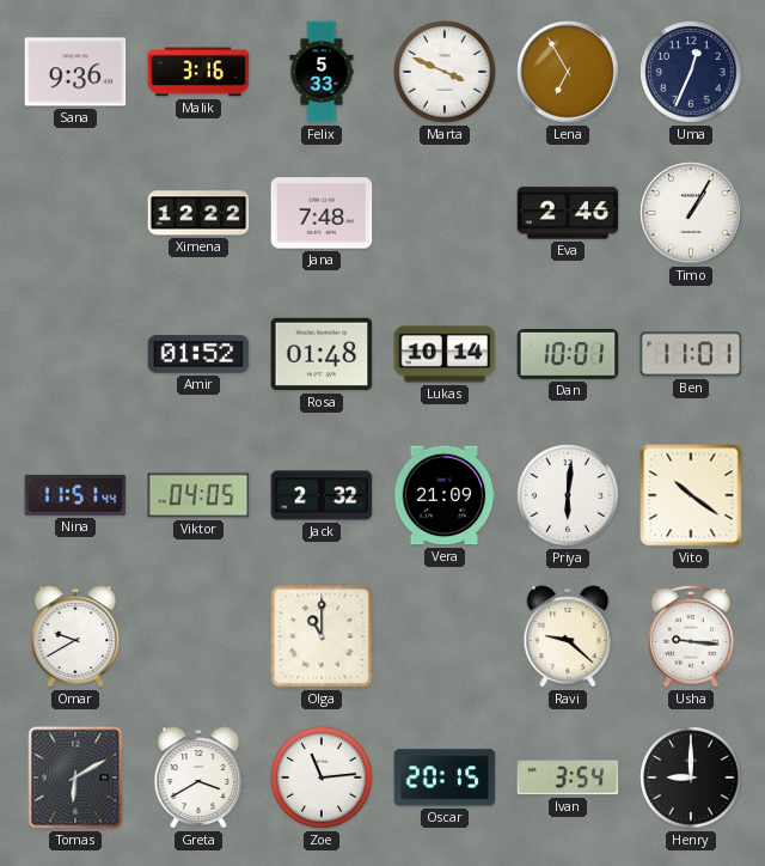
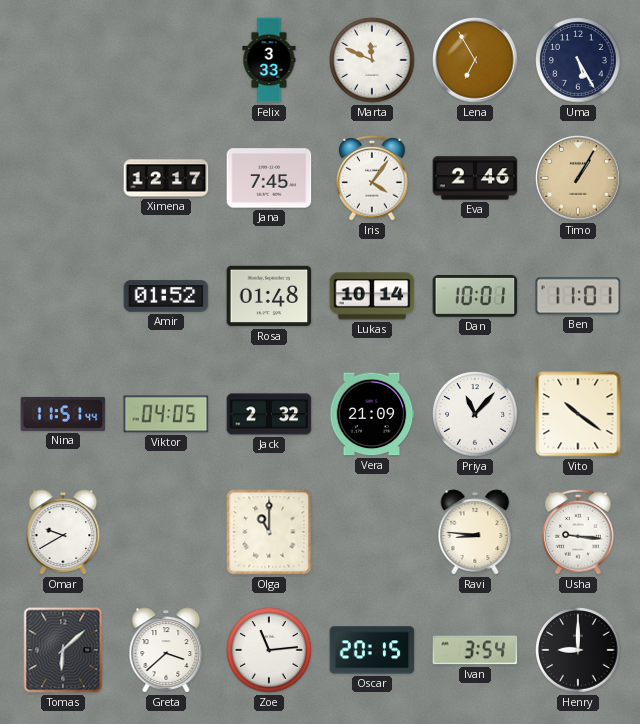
Sana: 9:36 -> none (75, 72)
Malik: 3:16 -> none (198, 72)
Felix: 5:33 -> 3:33 (269, 60)
Marta: 3:49 -> 11:49 (372, 60)
Uma: 12:34 -> 5:25 (578, 60)
Ximena: 12:22 -> 12:17 (166, 178)
Jana: 7:48 -> 7:45 (269, 178)
Iris: none -> 4:06 (372, 178)
Timo dial: white -> champagne (578, 178)
Priya: 6:01 -> 11:07 (475, 414)
Ravi: 9:22 -> 8:46 (475, 532)
Tomas: 6:10 -> 6:08 (63, 650)
Greta: 3:40 -> 3:38 (166, 650)
